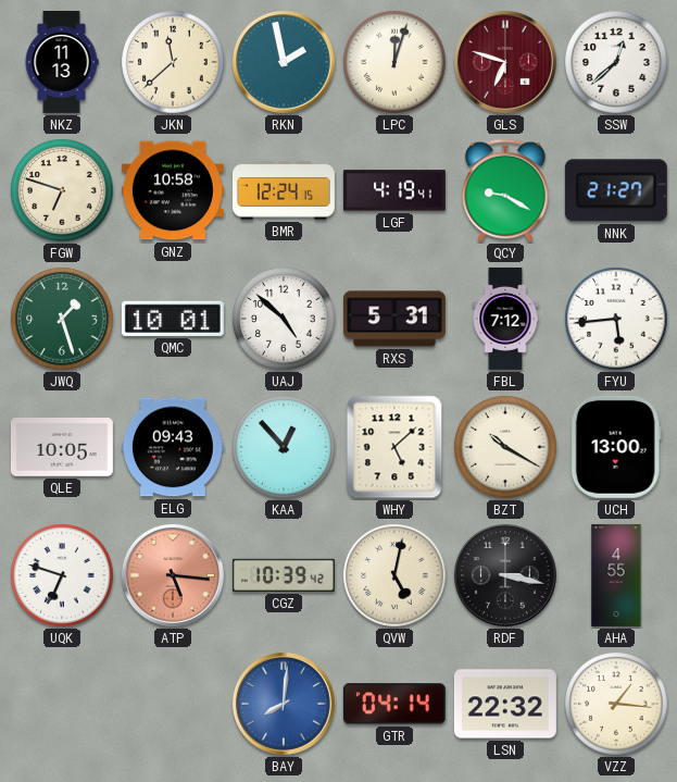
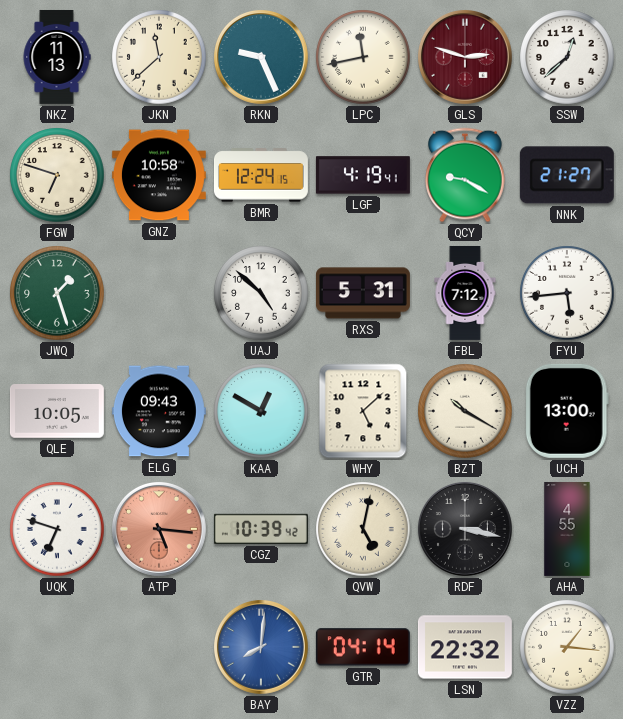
RKN: 1:58 -> 9:26 (261, 57)
LPC: 12:03 -> 11:43 (363, 57)
GLS: 6:48 -> 2:48 (465, 57)
QMC: 10:01 -> none (173, 319)
KAA: 12:53 -> 12:50 (261, 411)
